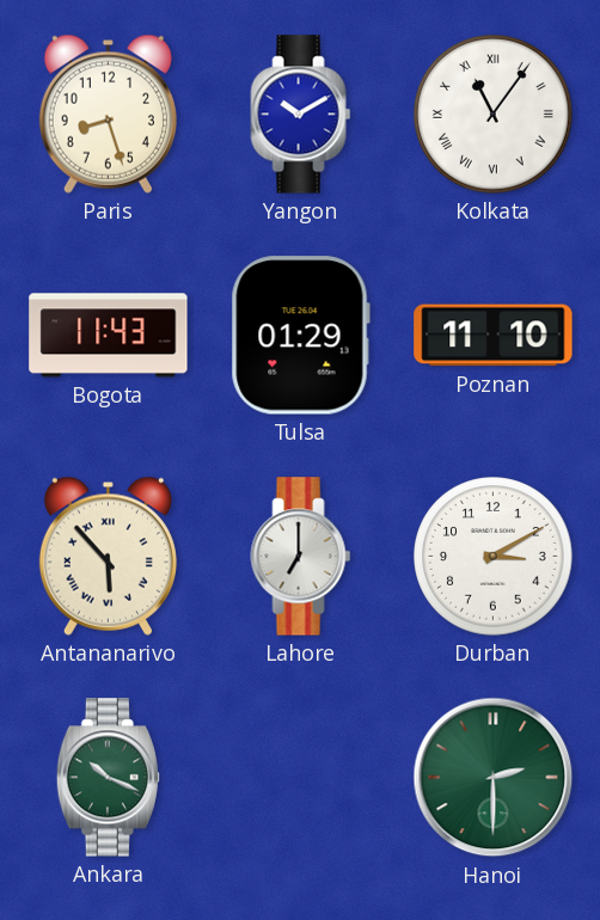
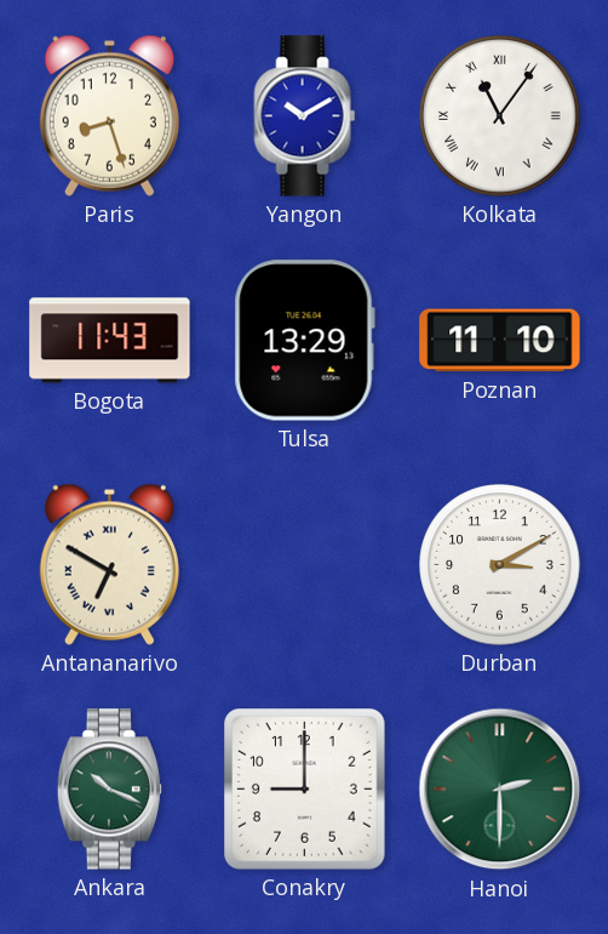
Tulsa: 01:29 -> 13:29 (304, 341)
Antananarivo: 5:53 -> 6:50 (109, 564)
Lahore: 7:00 -> none (301, 557)
Conakry: none -> 9:00 (305, 790)
